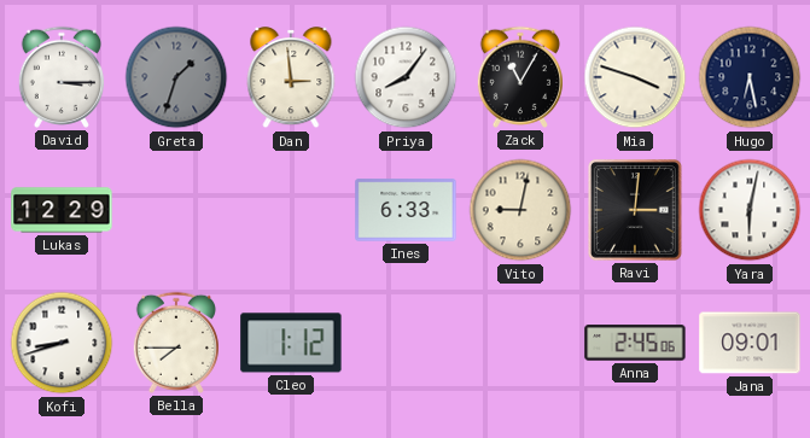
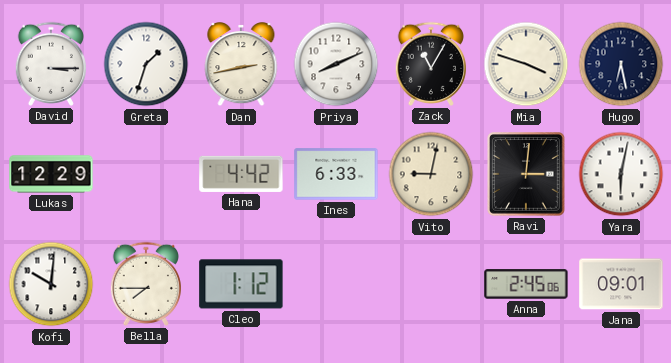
Greta dial: grey -> white (146, 64)
Dan: 2:59 -> 2:43 (241, 65)
Priya: 8:06 -> 8:11 (336, 64)
Hana: none -> 4:42 (241, 174)
Kofi: 8:42 -> 10:01 (51, 284)
